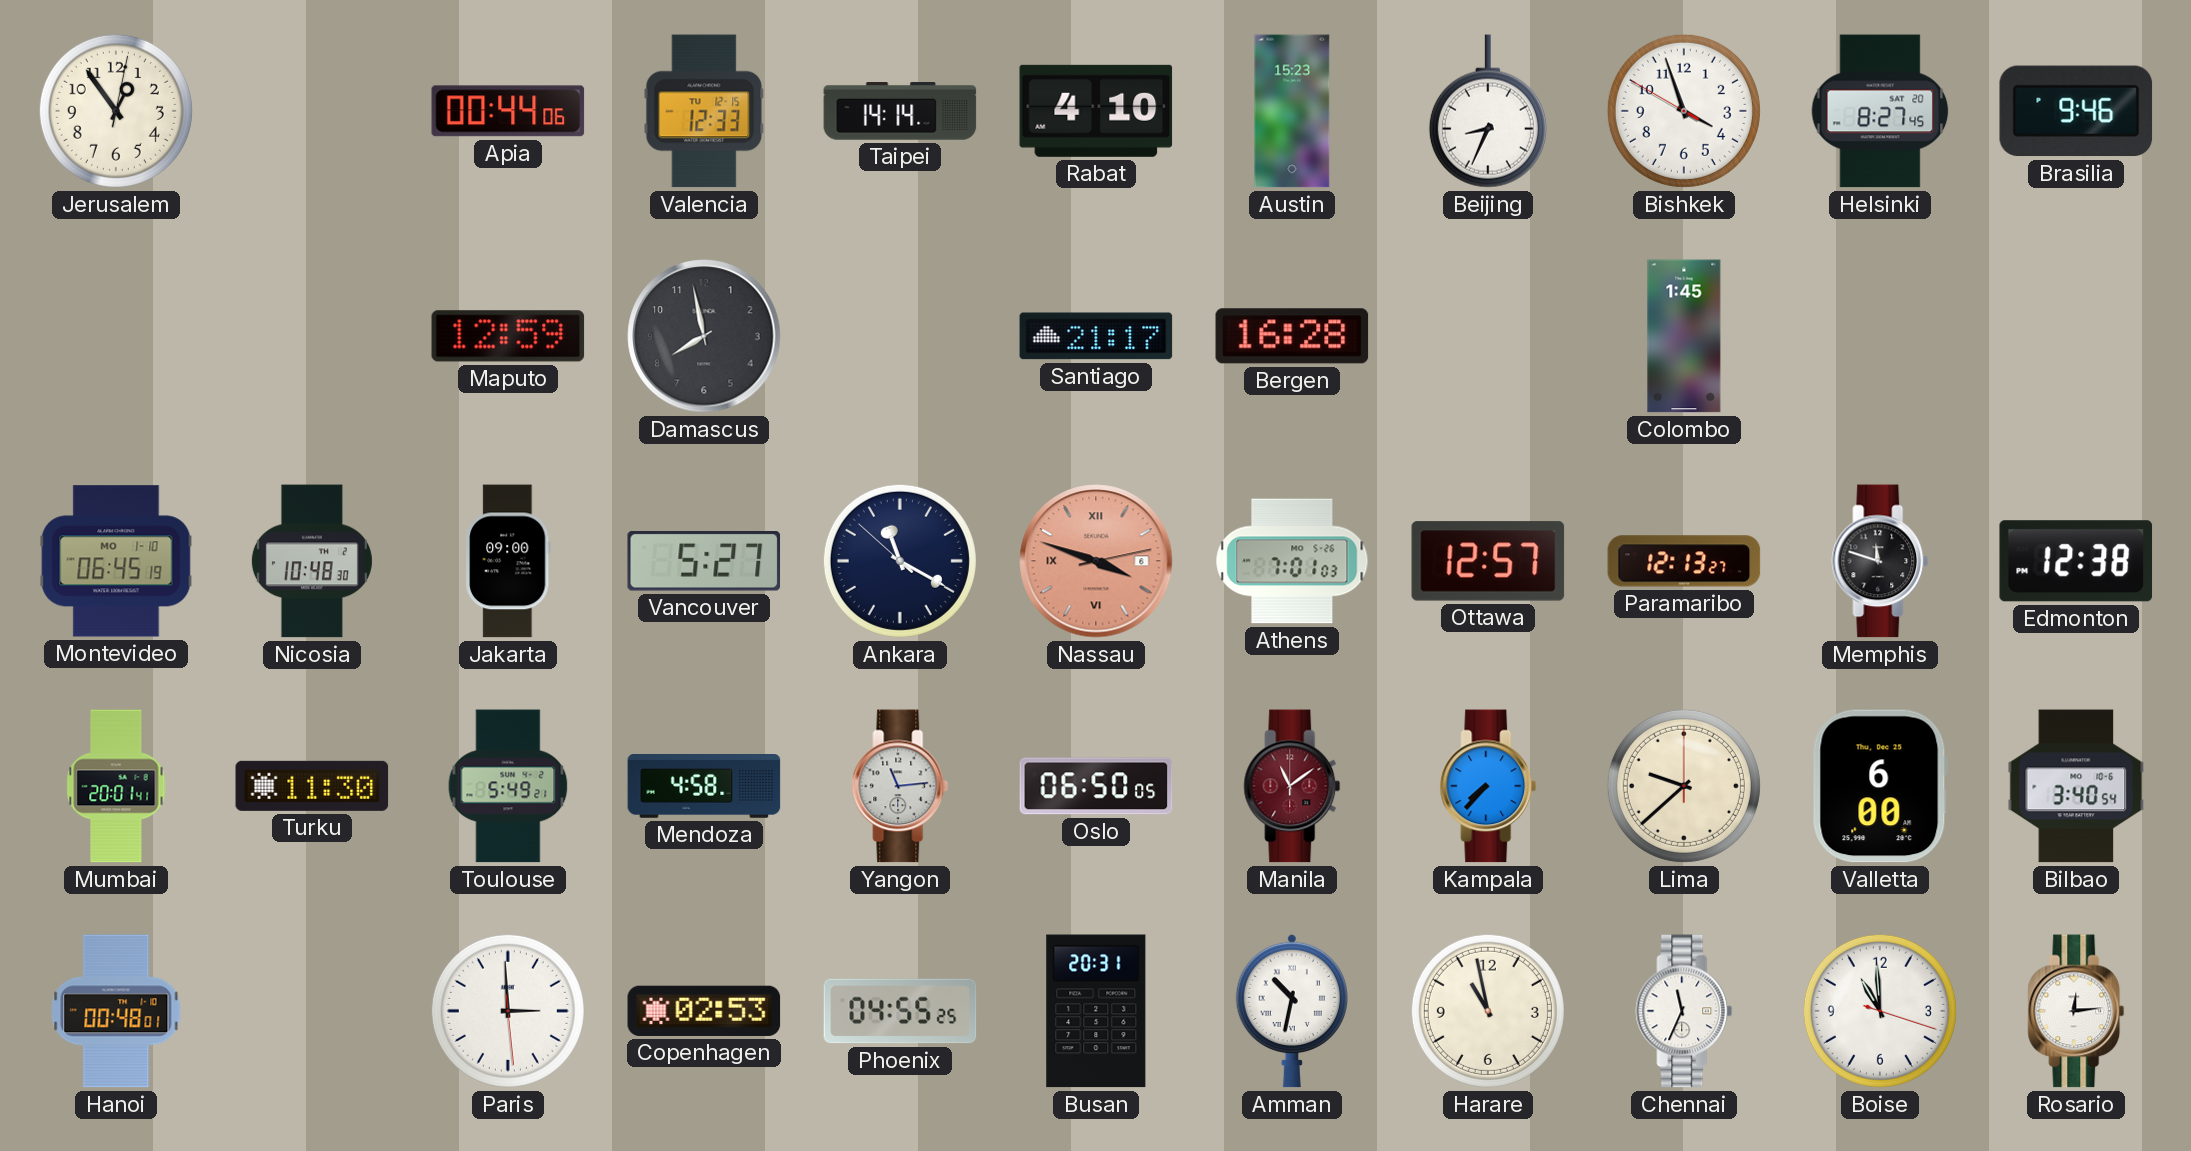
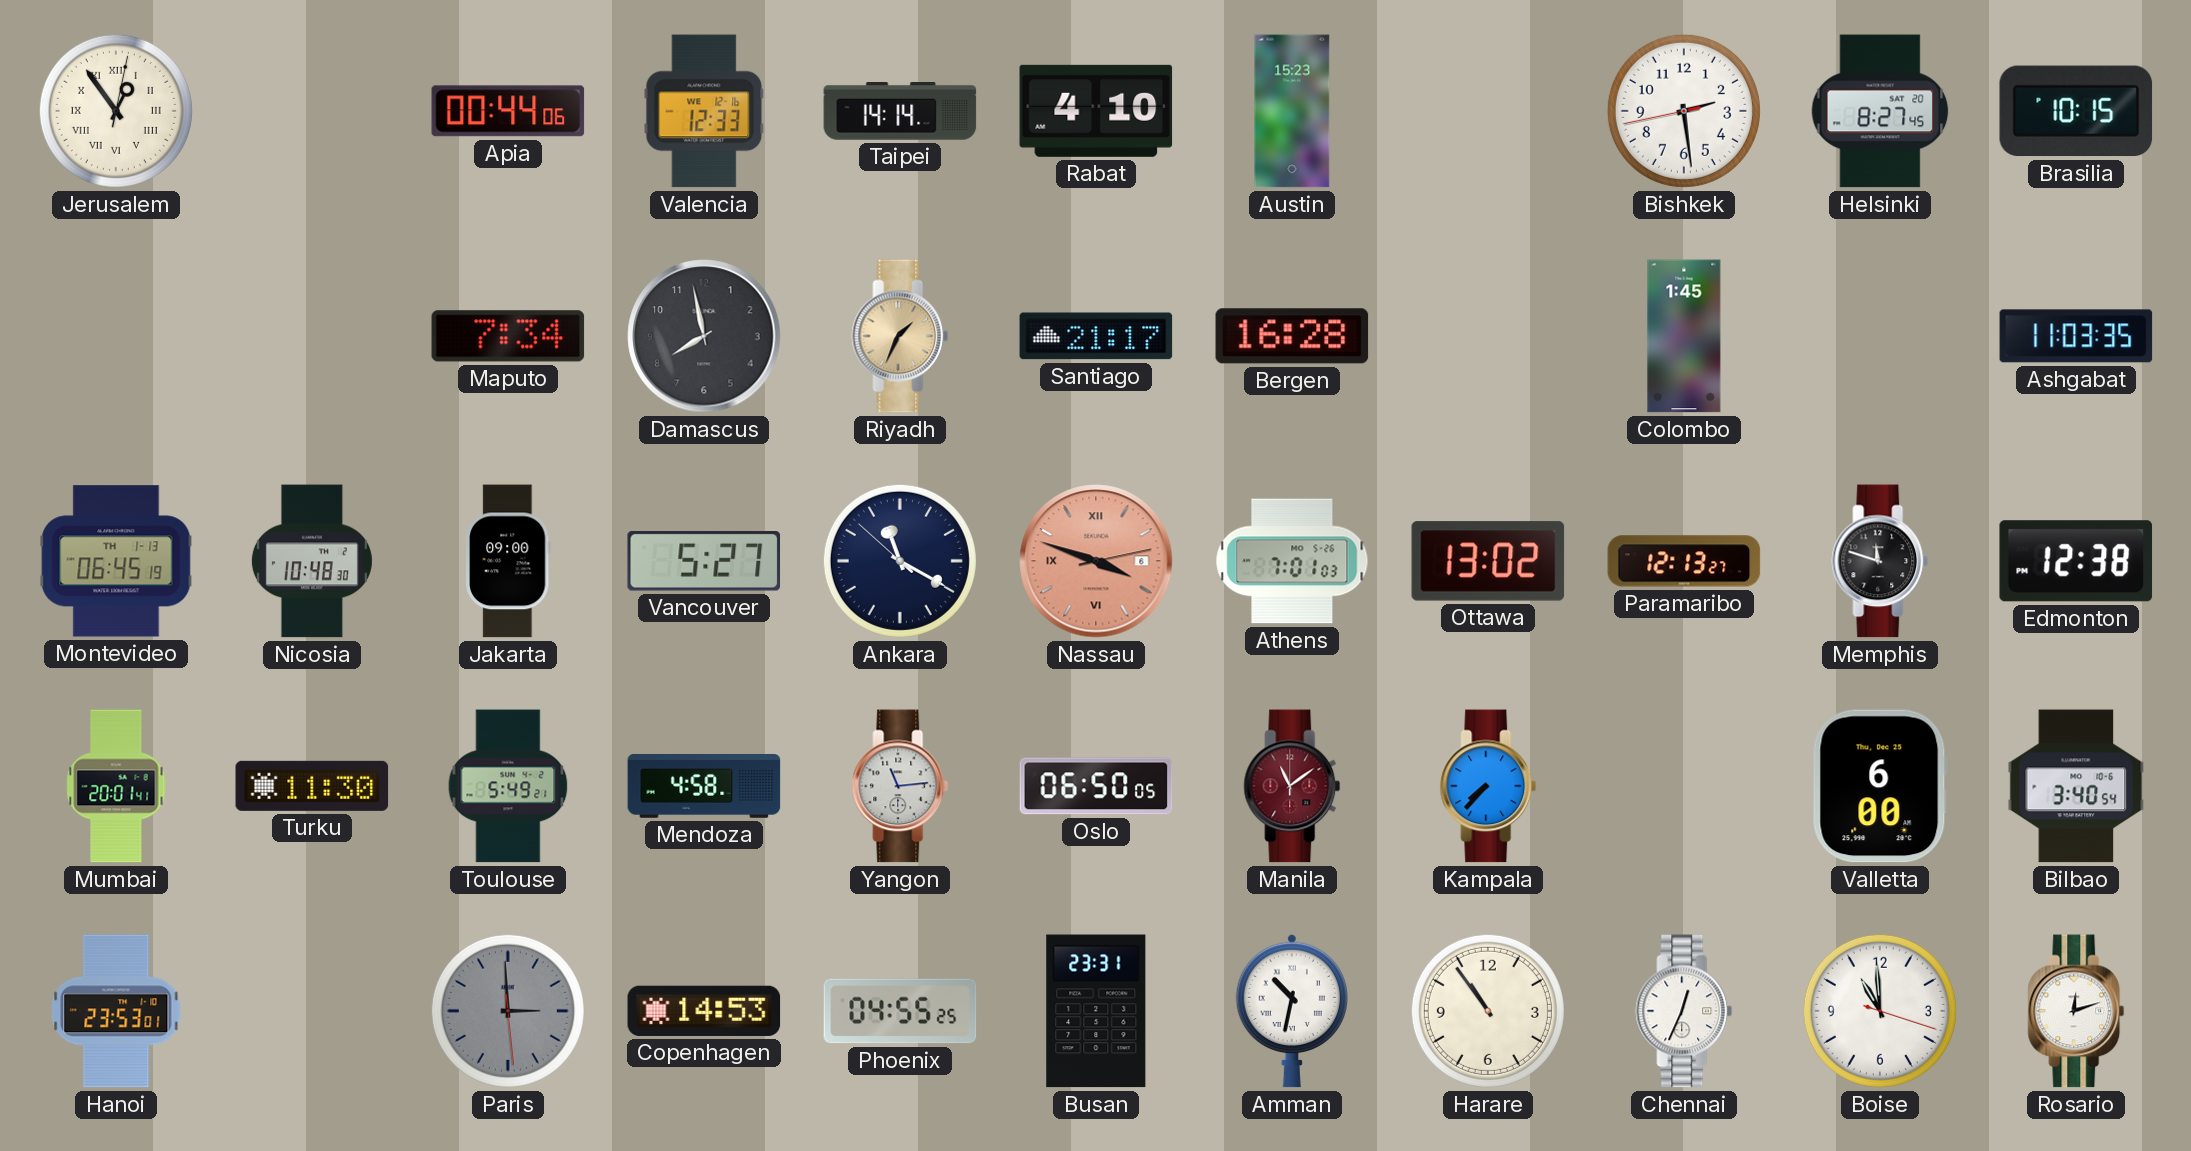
Jerusalem numerals: Arabic -> Roman (116, 111)
Valencia date: TU 12-15 -> WE 12-16 (704, 111)
Beijing: 8:34 -> none (1488, 111)
Bishkek: 3:56 -> 2:28 (1684, 111)
Brasilia: 9:46 -> 10:15 (2076, 111)
Maputo: 12:59 -> 7:34 (508, 336)
Riyadh: none -> 1:34 (900, 336)
Ashgabat: none -> 11:03 (2076, 336)
Montevideo date: MO 1-10 -> TH 1-13 (116, 561)
Ottawa: 12:57 -> 13:02 (1488, 561)
Lima: 9:38 -> none (1684, 786)
Hanoi: 00:48 -> 23:53 (116, 1011)
Paris dial: white -> grey (508, 1011)
Copenhagen: 02:53 -> 14:53 (704, 1011)
Busan: 20:31 -> 23:31 (1096, 1011)
Harare: 10:58 -> 10:54 (1488, 1011)
Chennai: 11:34 -> 12:34 (1684, 1011)
Rosario: 12:14 -> 12:12 (2076, 1011)
